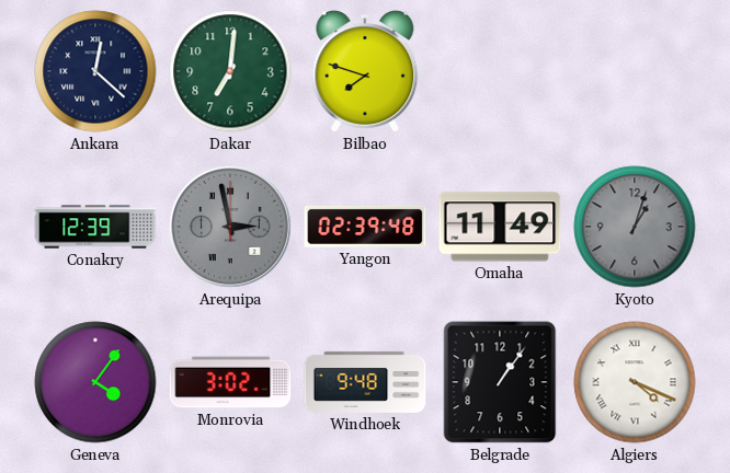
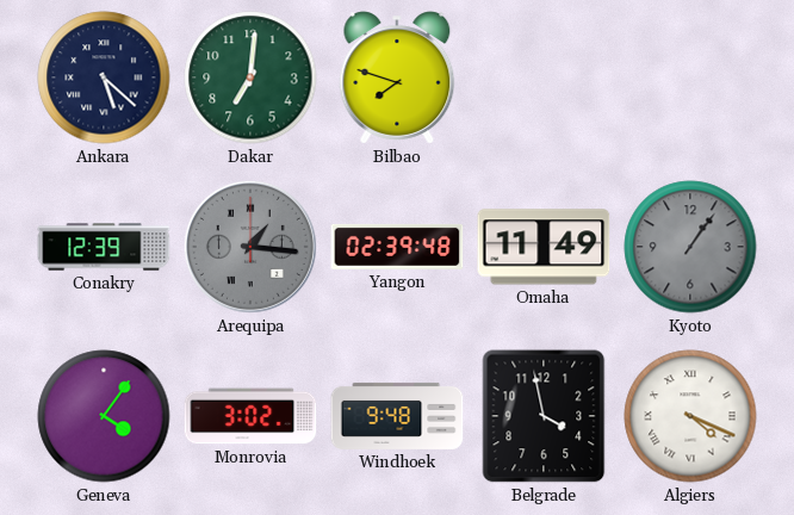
Ankara: 12:22 -> 5:22 (104, 77)
Arequipa: 2:58 -> 1:16 (250, 247)
Kyoto: 1:03 -> 1:06 (690, 247)
Belgrade: 1:06 -> 3:58 (544, 416)
